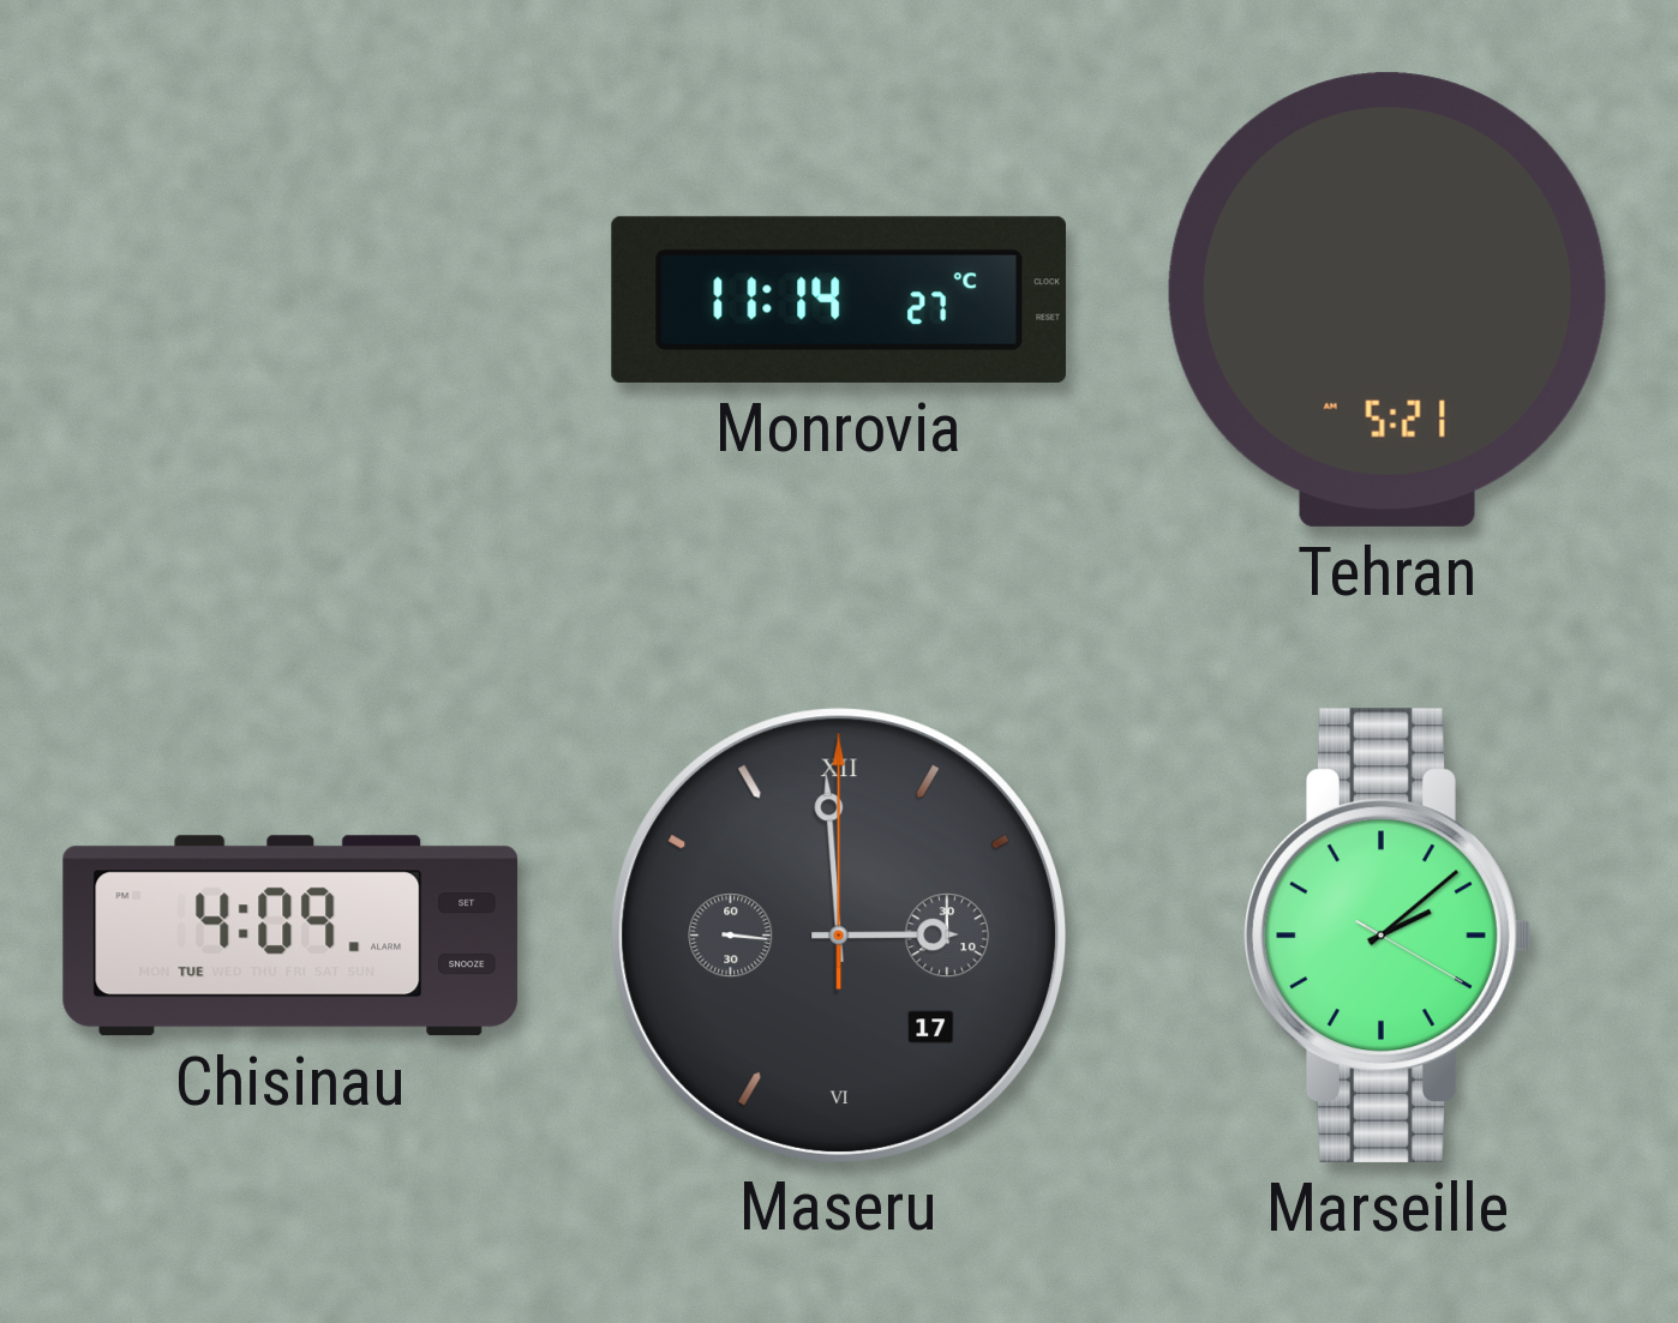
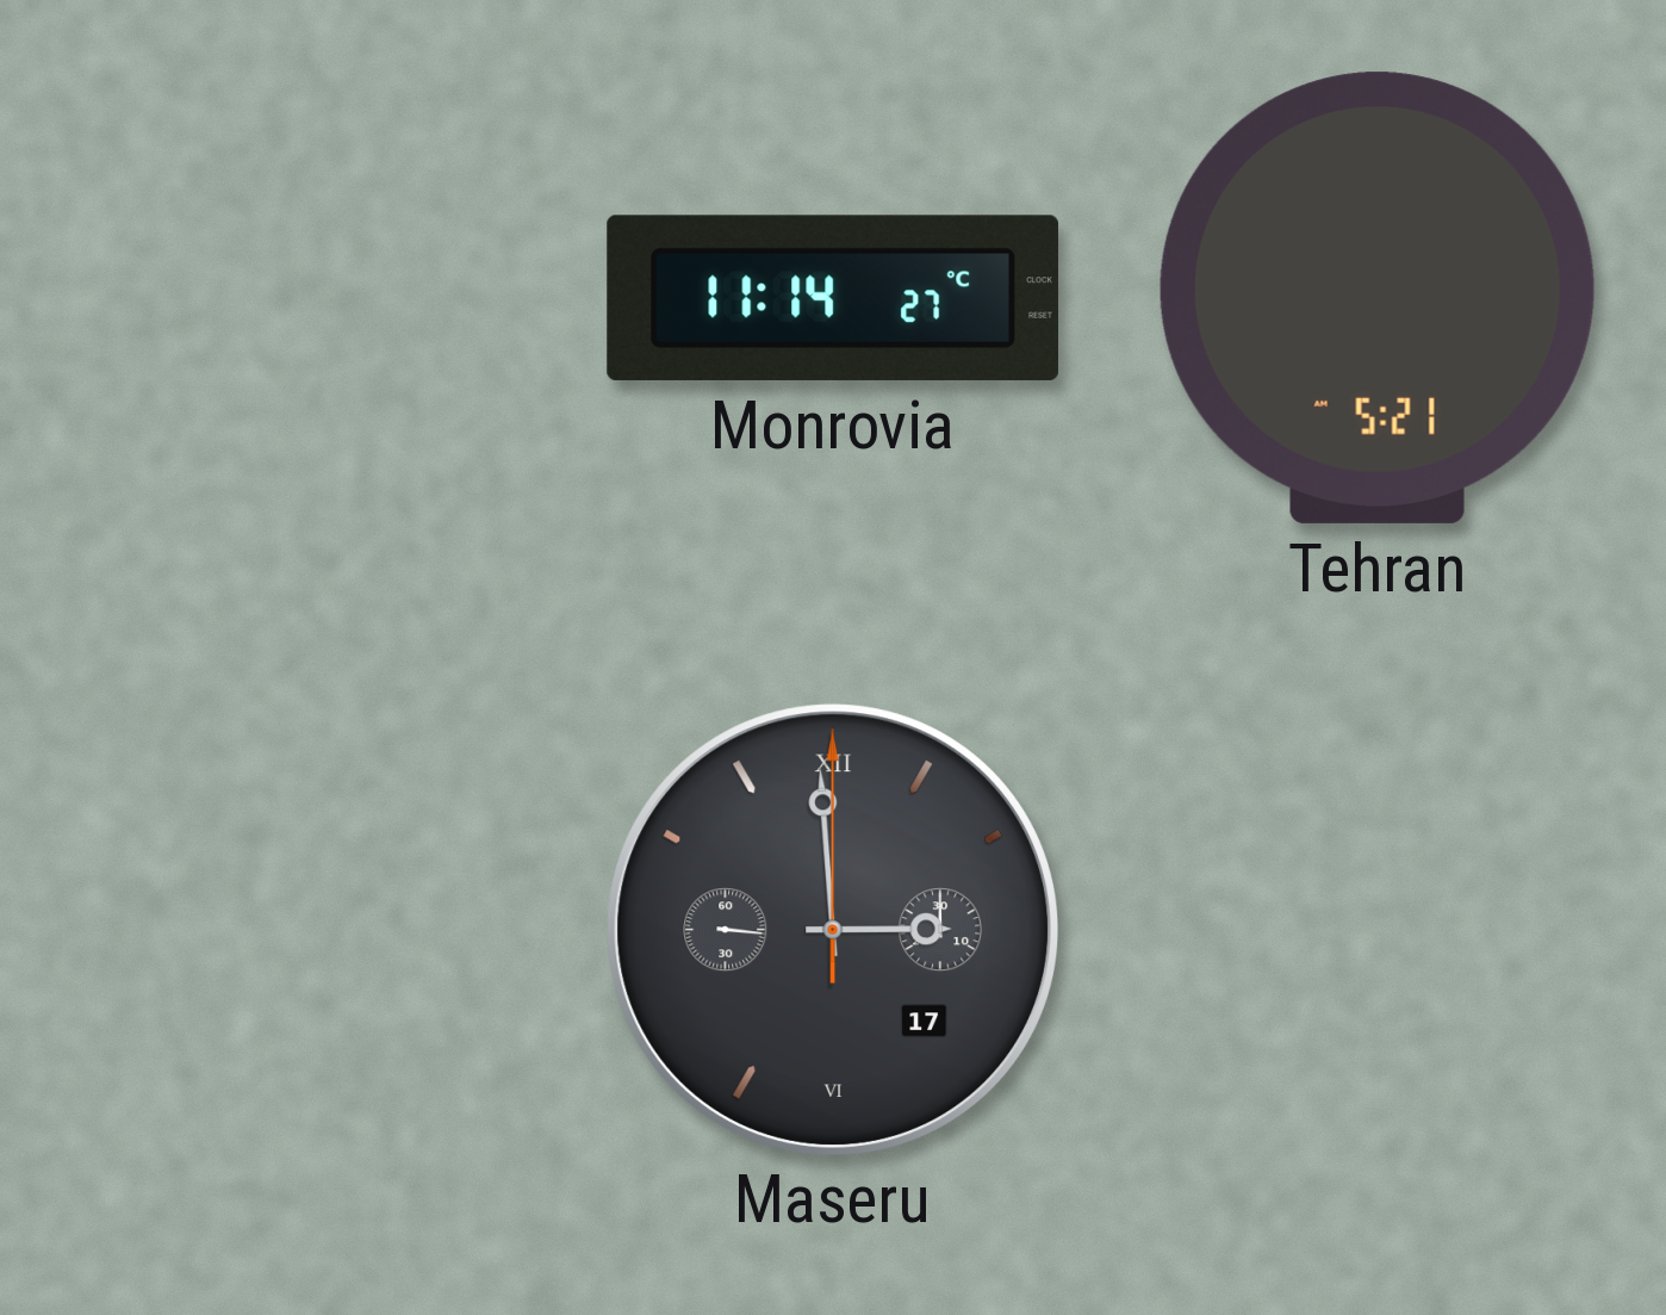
Chisinau: 4:09 -> none (290, 936)
Marseille: 2:08 -> none (1388, 936)
